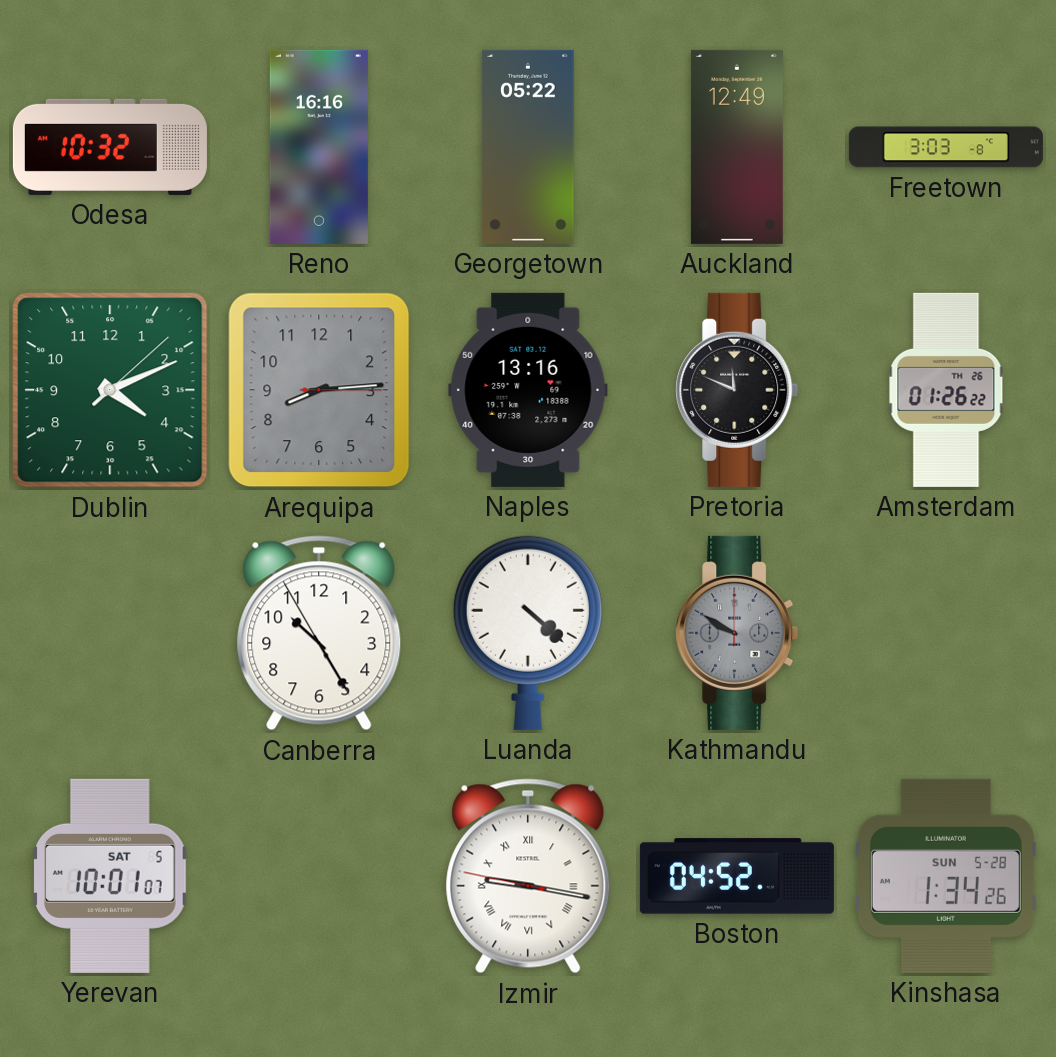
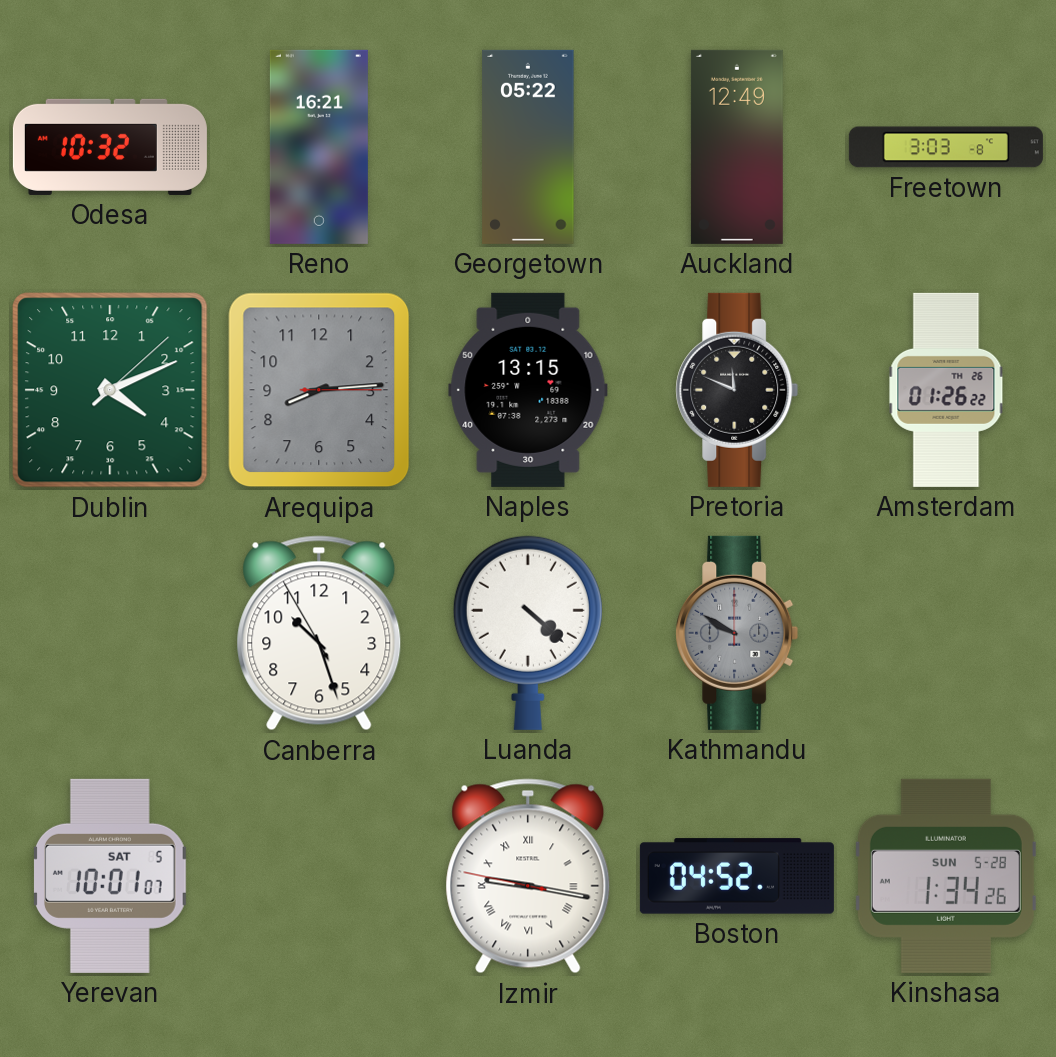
Reno: 16:16 -> 16:21 (319, 147)
Naples: 13:16 -> 13:15 (528, 390)
Canberra: 10:24 -> 10:26 (319, 633)
